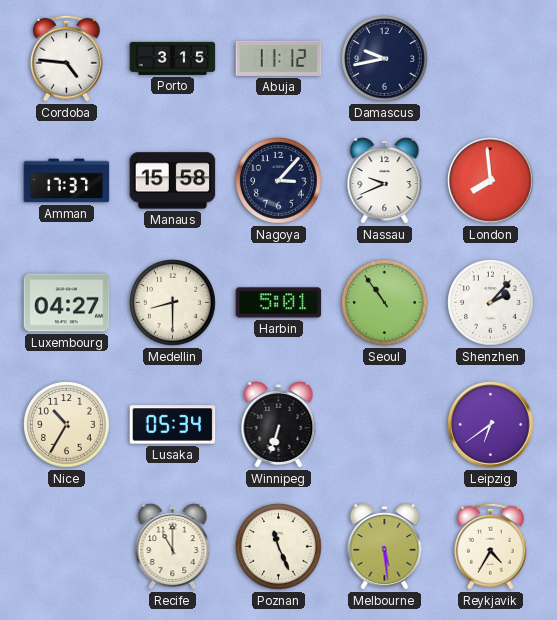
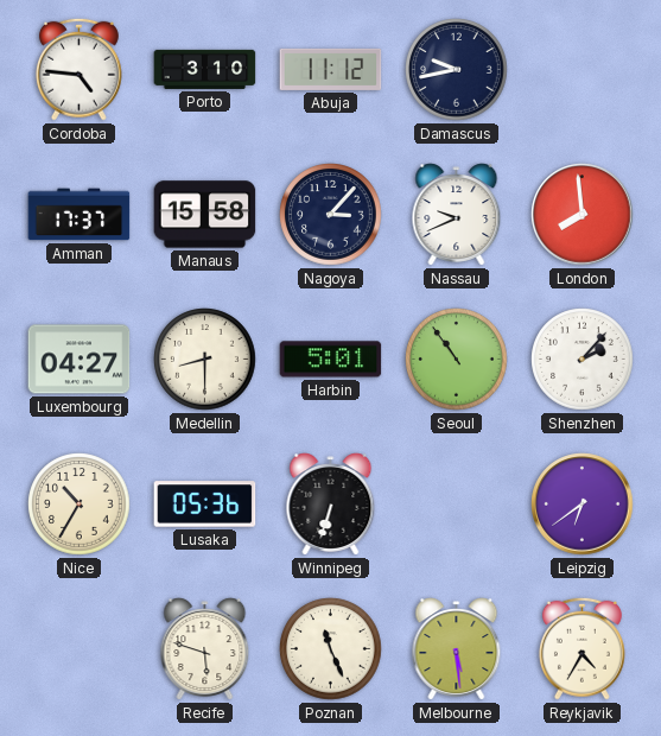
Porto: 3:15 -> 3:10 (205, 69)
Lusaka: 05:34 -> 05:36 (205, 505)
Recife: 11:00 -> 5:48 (205, 649)
